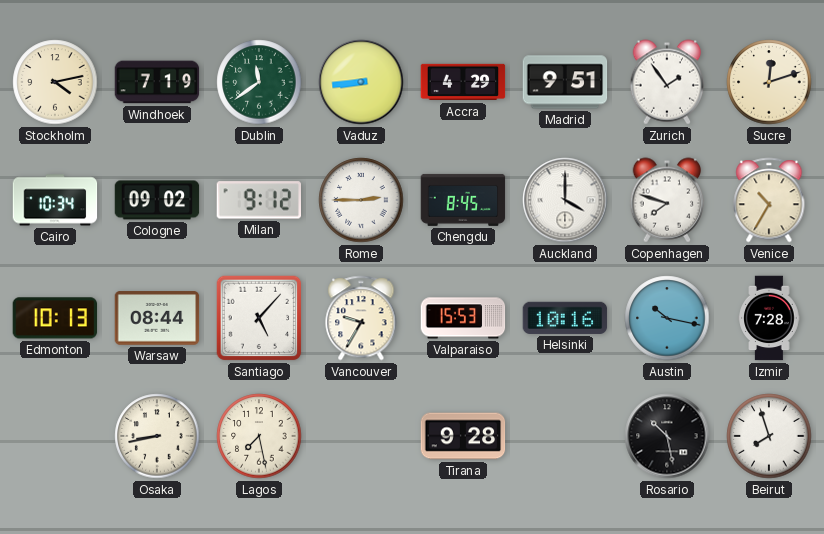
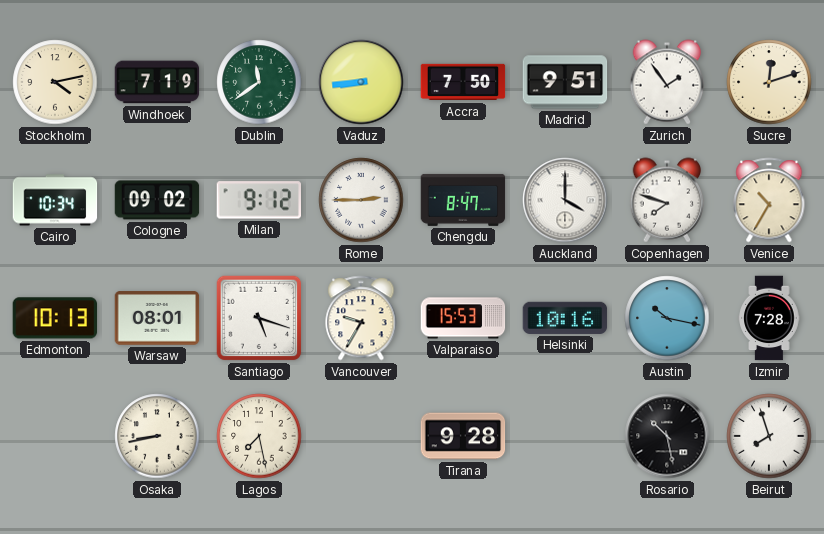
Accra: 4:29 -> 7:50 (463, 82)
Chengdu: 8:45 -> 8:47 (463, 200)
Warsaw: 08:44 -> 08:01 (157, 318)
Santiago: 5:07 -> 5:18 (259, 318)
